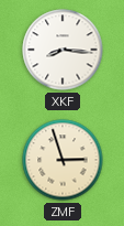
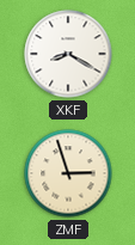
XKF: 8:16 -> 8:20 (68, 54)
